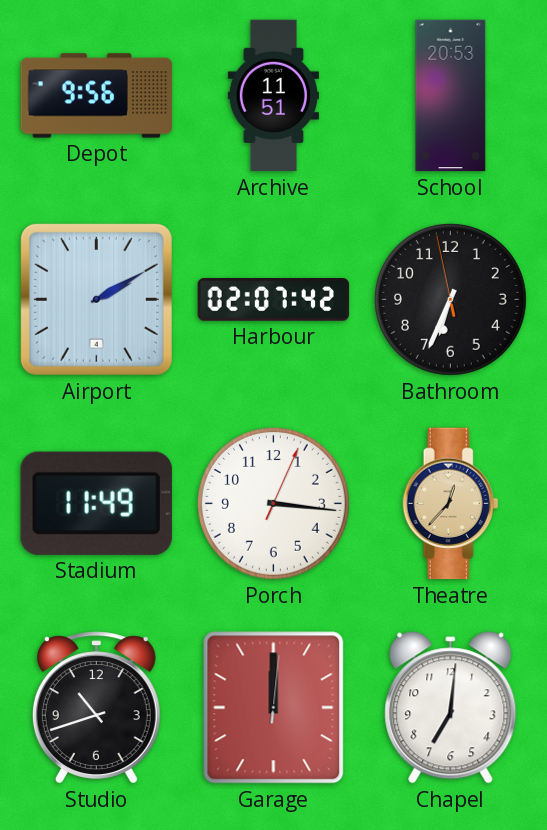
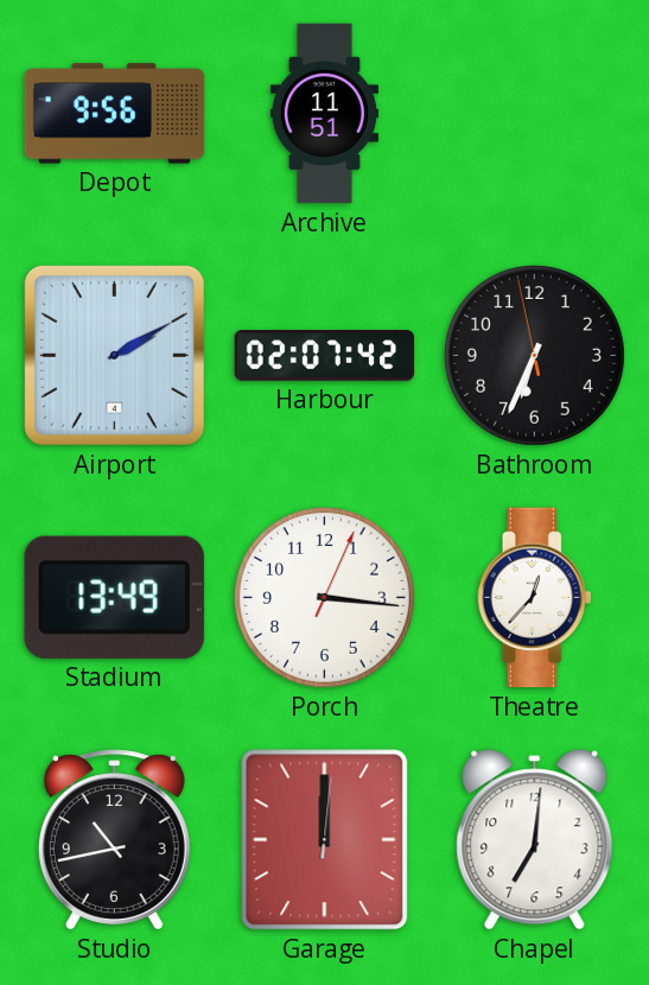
School: 20:53 -> none (451, 96)
Stadium: 11:49 -> 13:49 (114, 597)
Theatre dial: champagne -> white (535, 598)
Studio: 10:42 -> 10:43 (114, 840)
